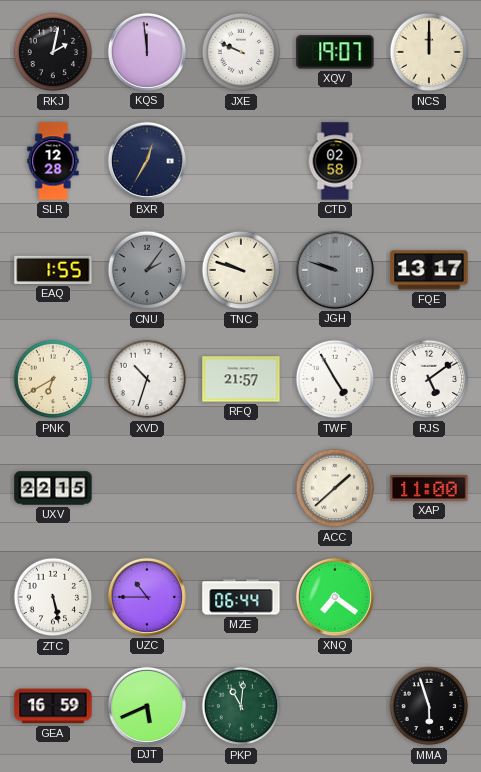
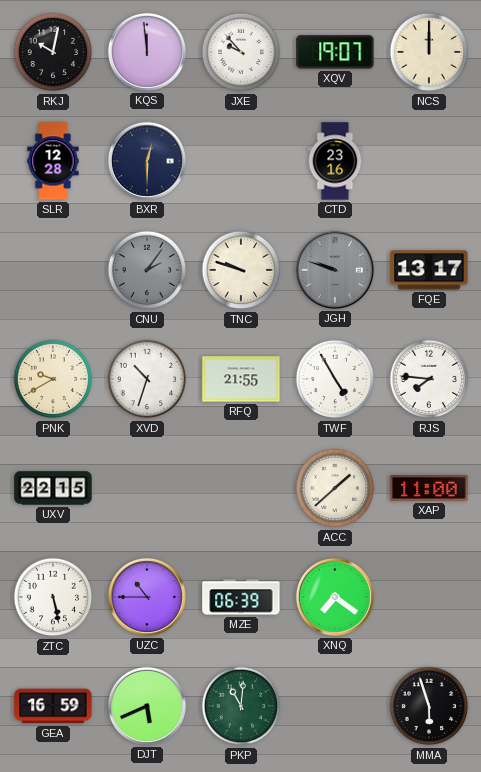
RKJ: 2:02 -> 10:02 (53, 52)
JXE: 9:49 -> 9:53 (241, 52)
BXR: 12:35 -> 12:30 (147, 161)
CTD: 02:58 -> 23:16 (335, 161)
EAQ: 1:55 -> none (53, 270)
PNK: 6:40 -> 9:40 (53, 379)
RFQ: 21:57 -> 21:55 (241, 379)
RJS: 5:09 -> 7:46 (429, 379)
MZE: 06:44 -> 06:39 (241, 597)
